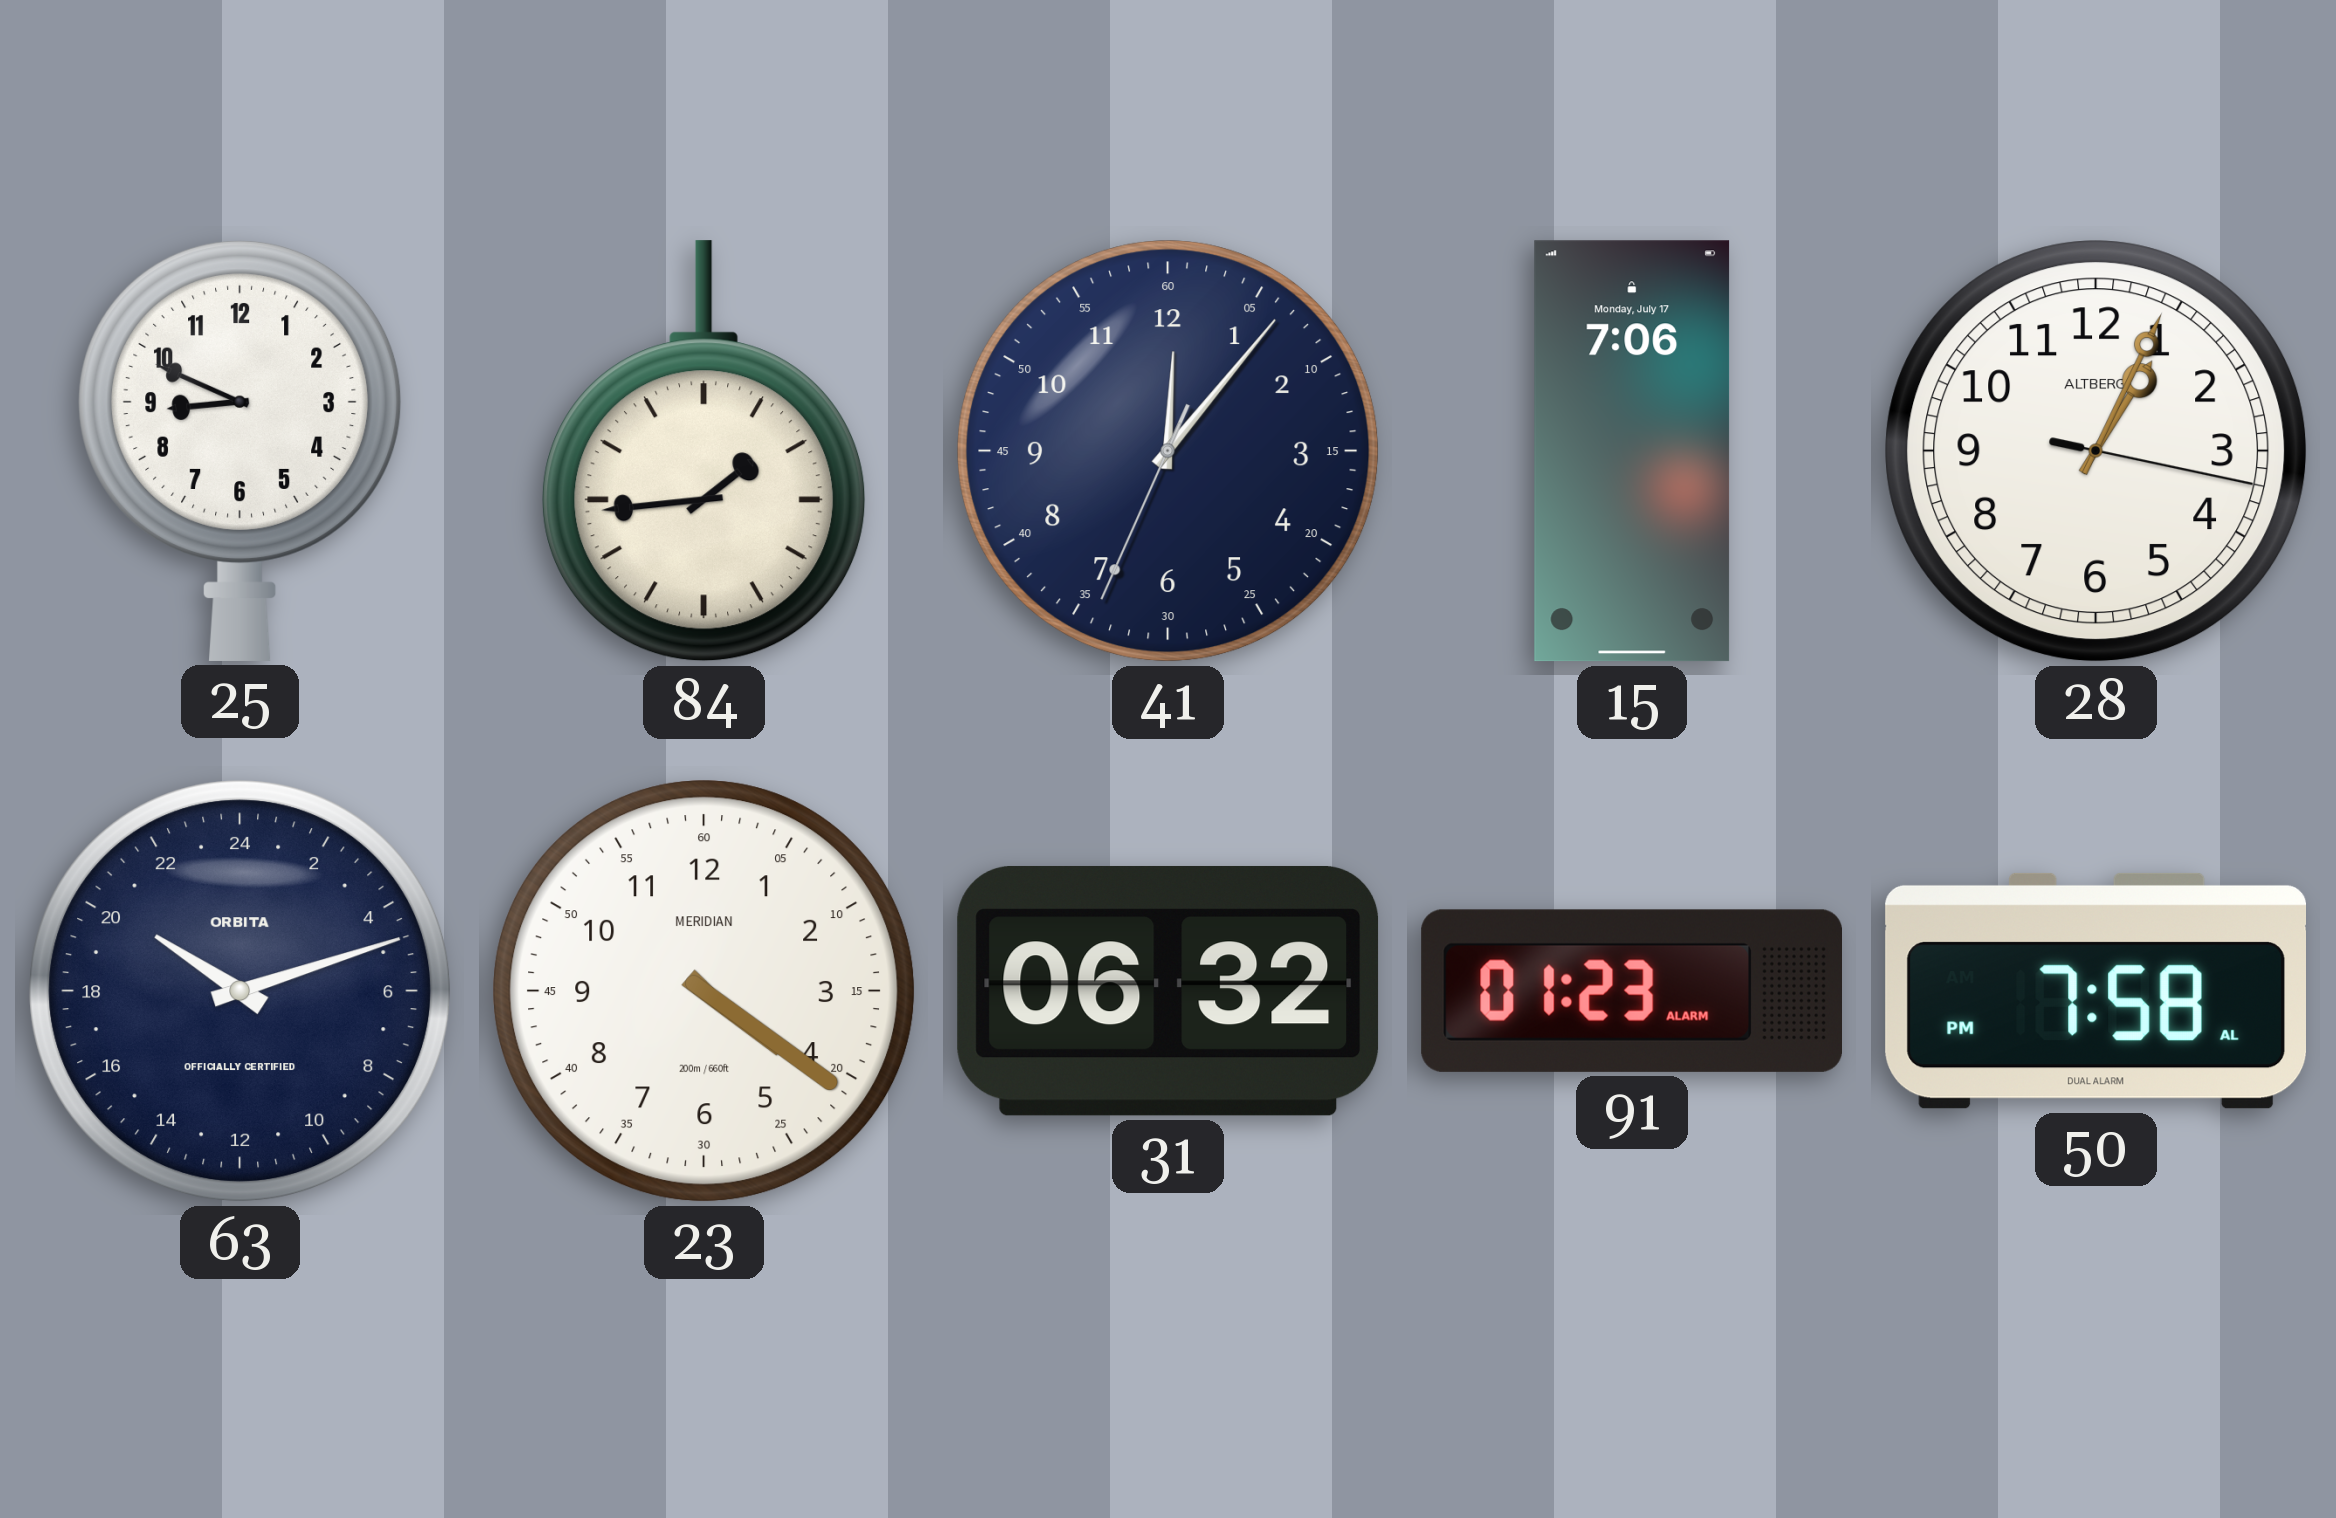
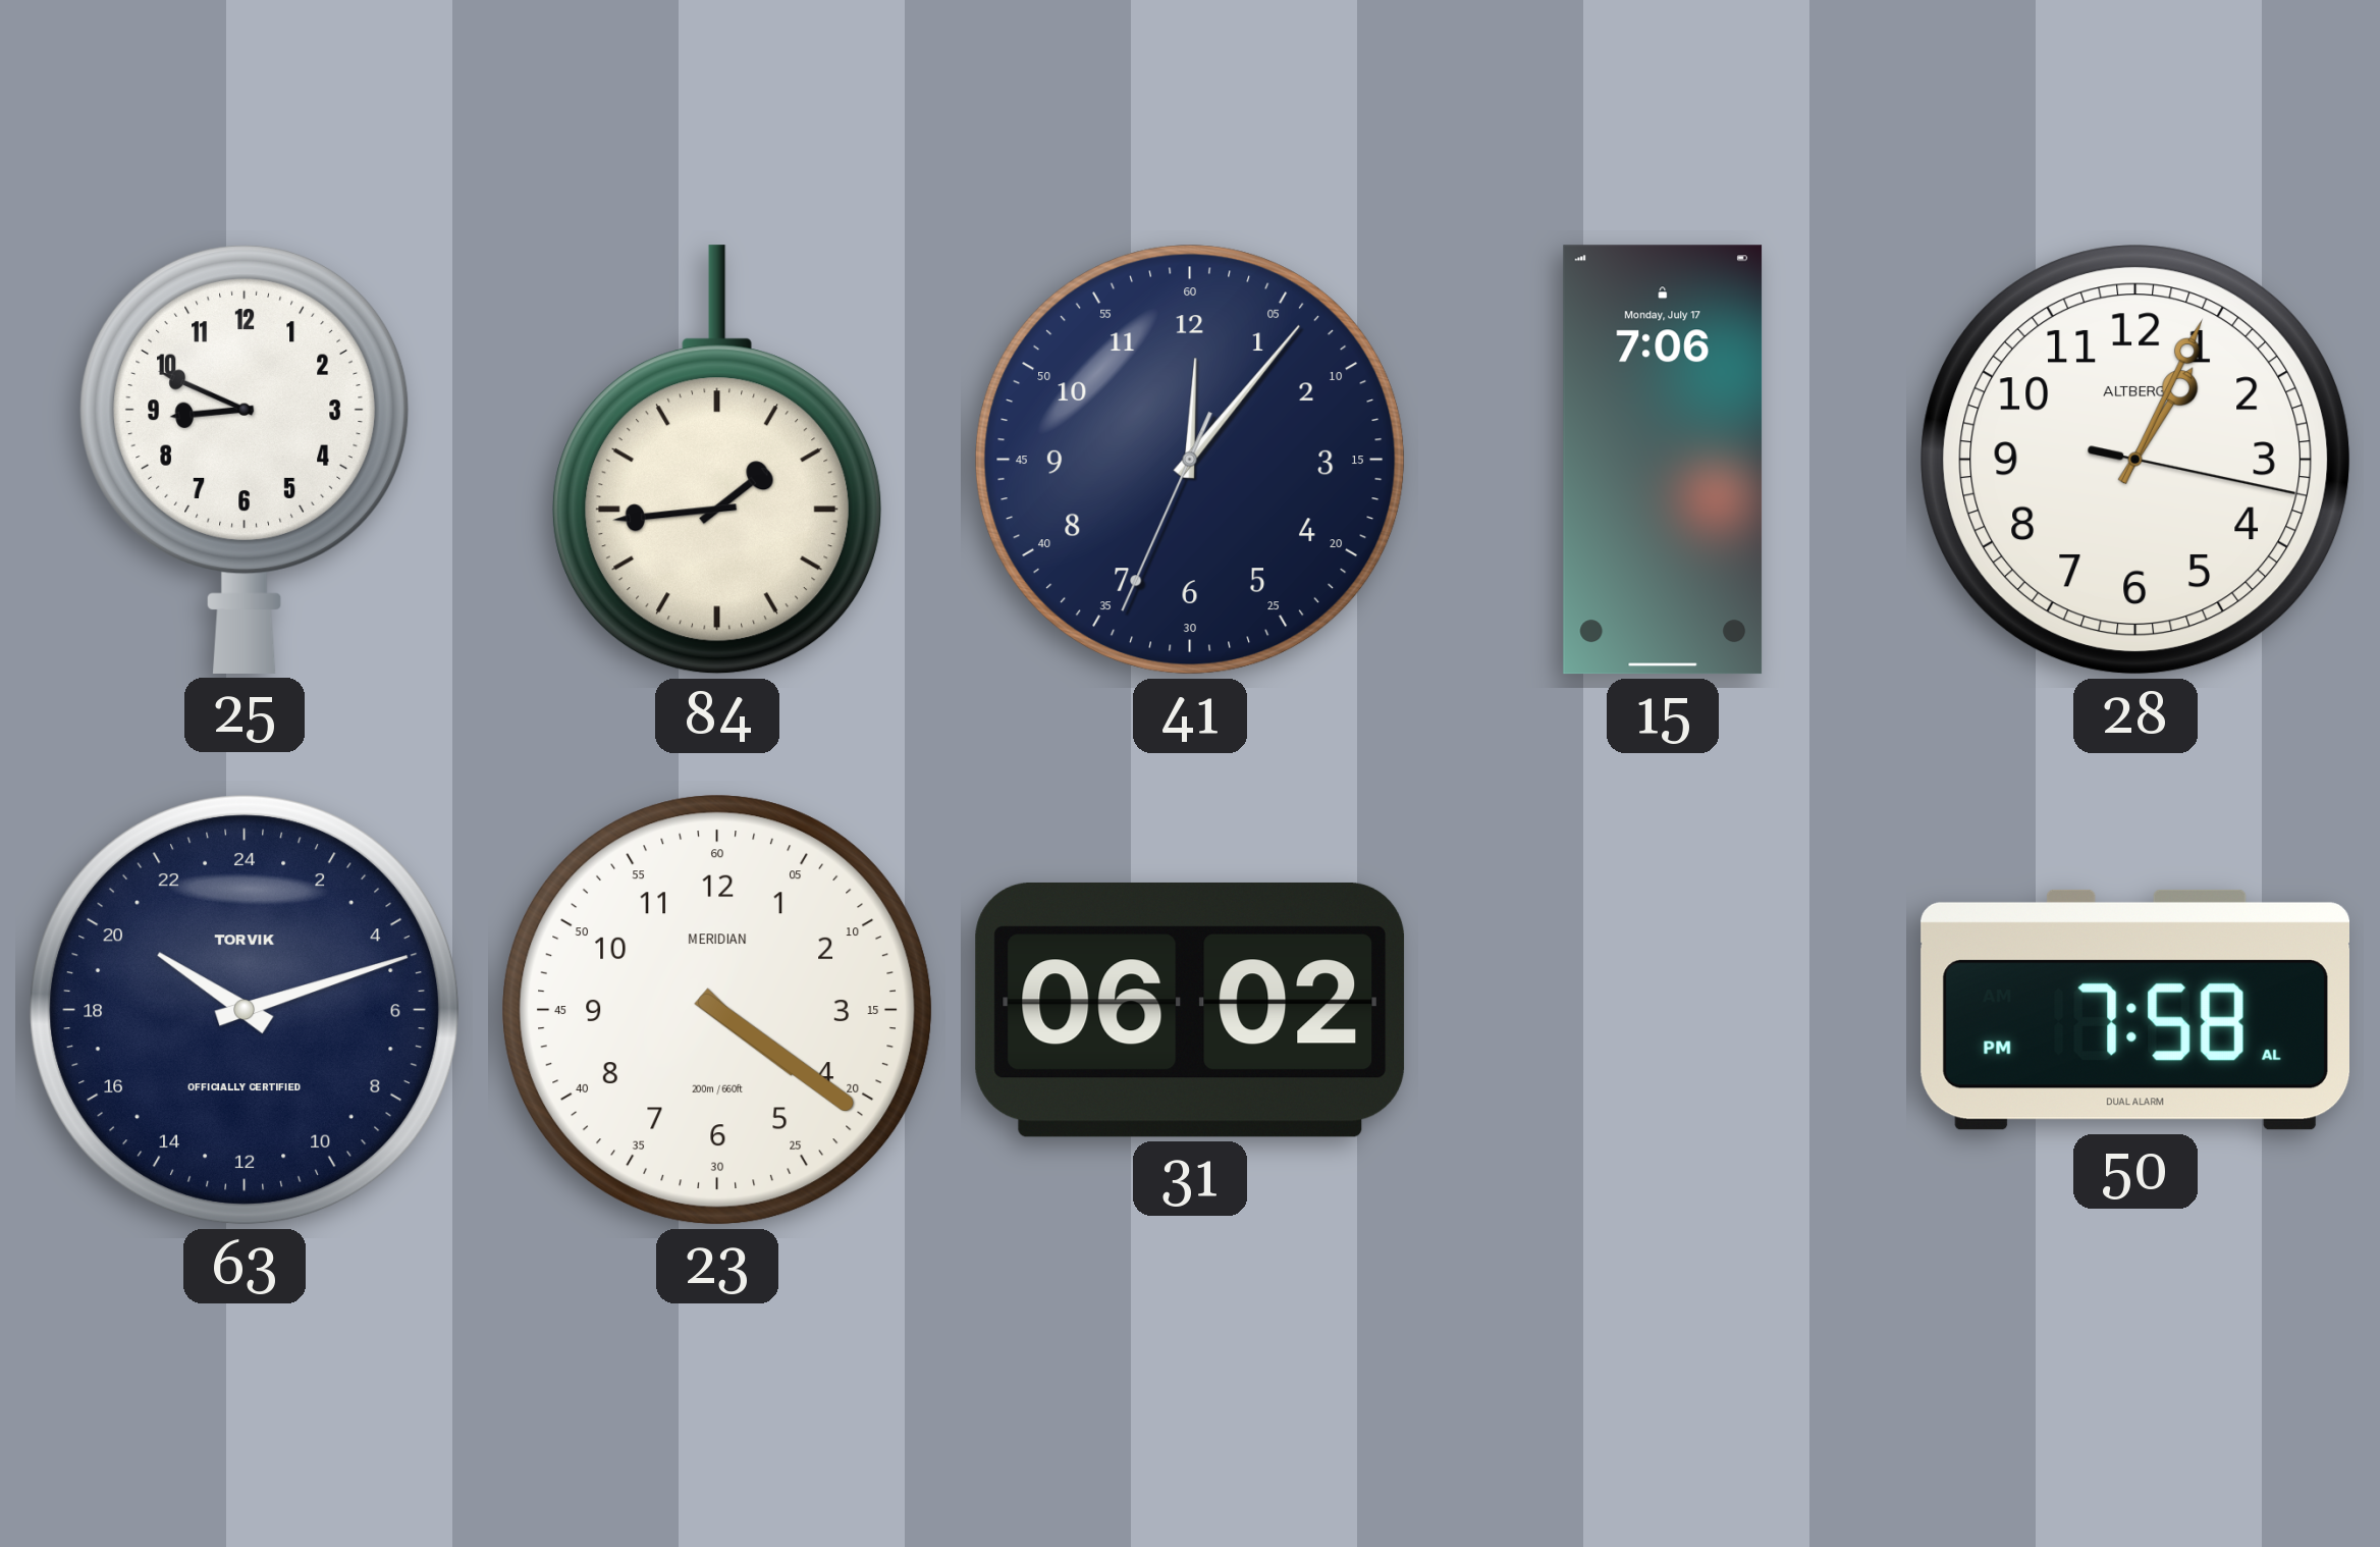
63 brand: ORBITA -> TORVIK (245, 1010)
31: 06:32 -> 06:02 (1190, 1010)
91: 01:23 -> none (1631, 991)
